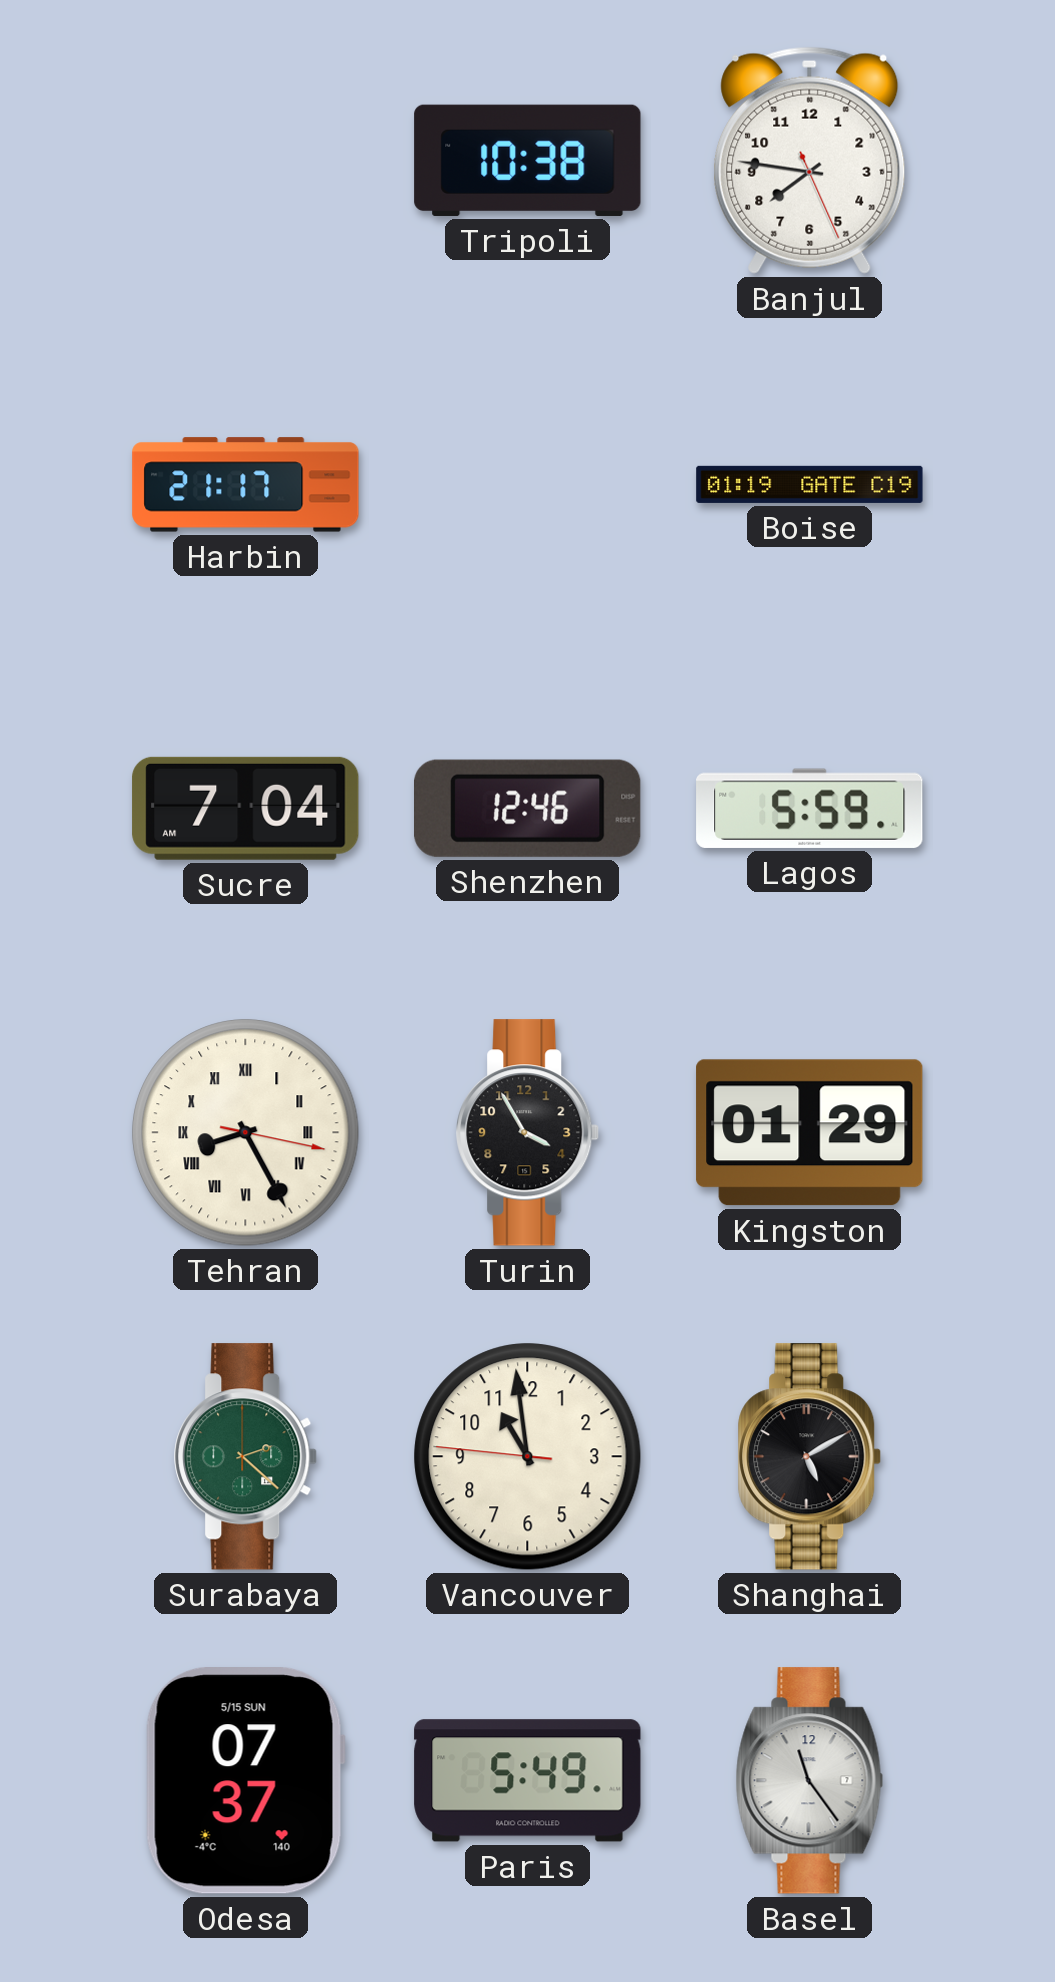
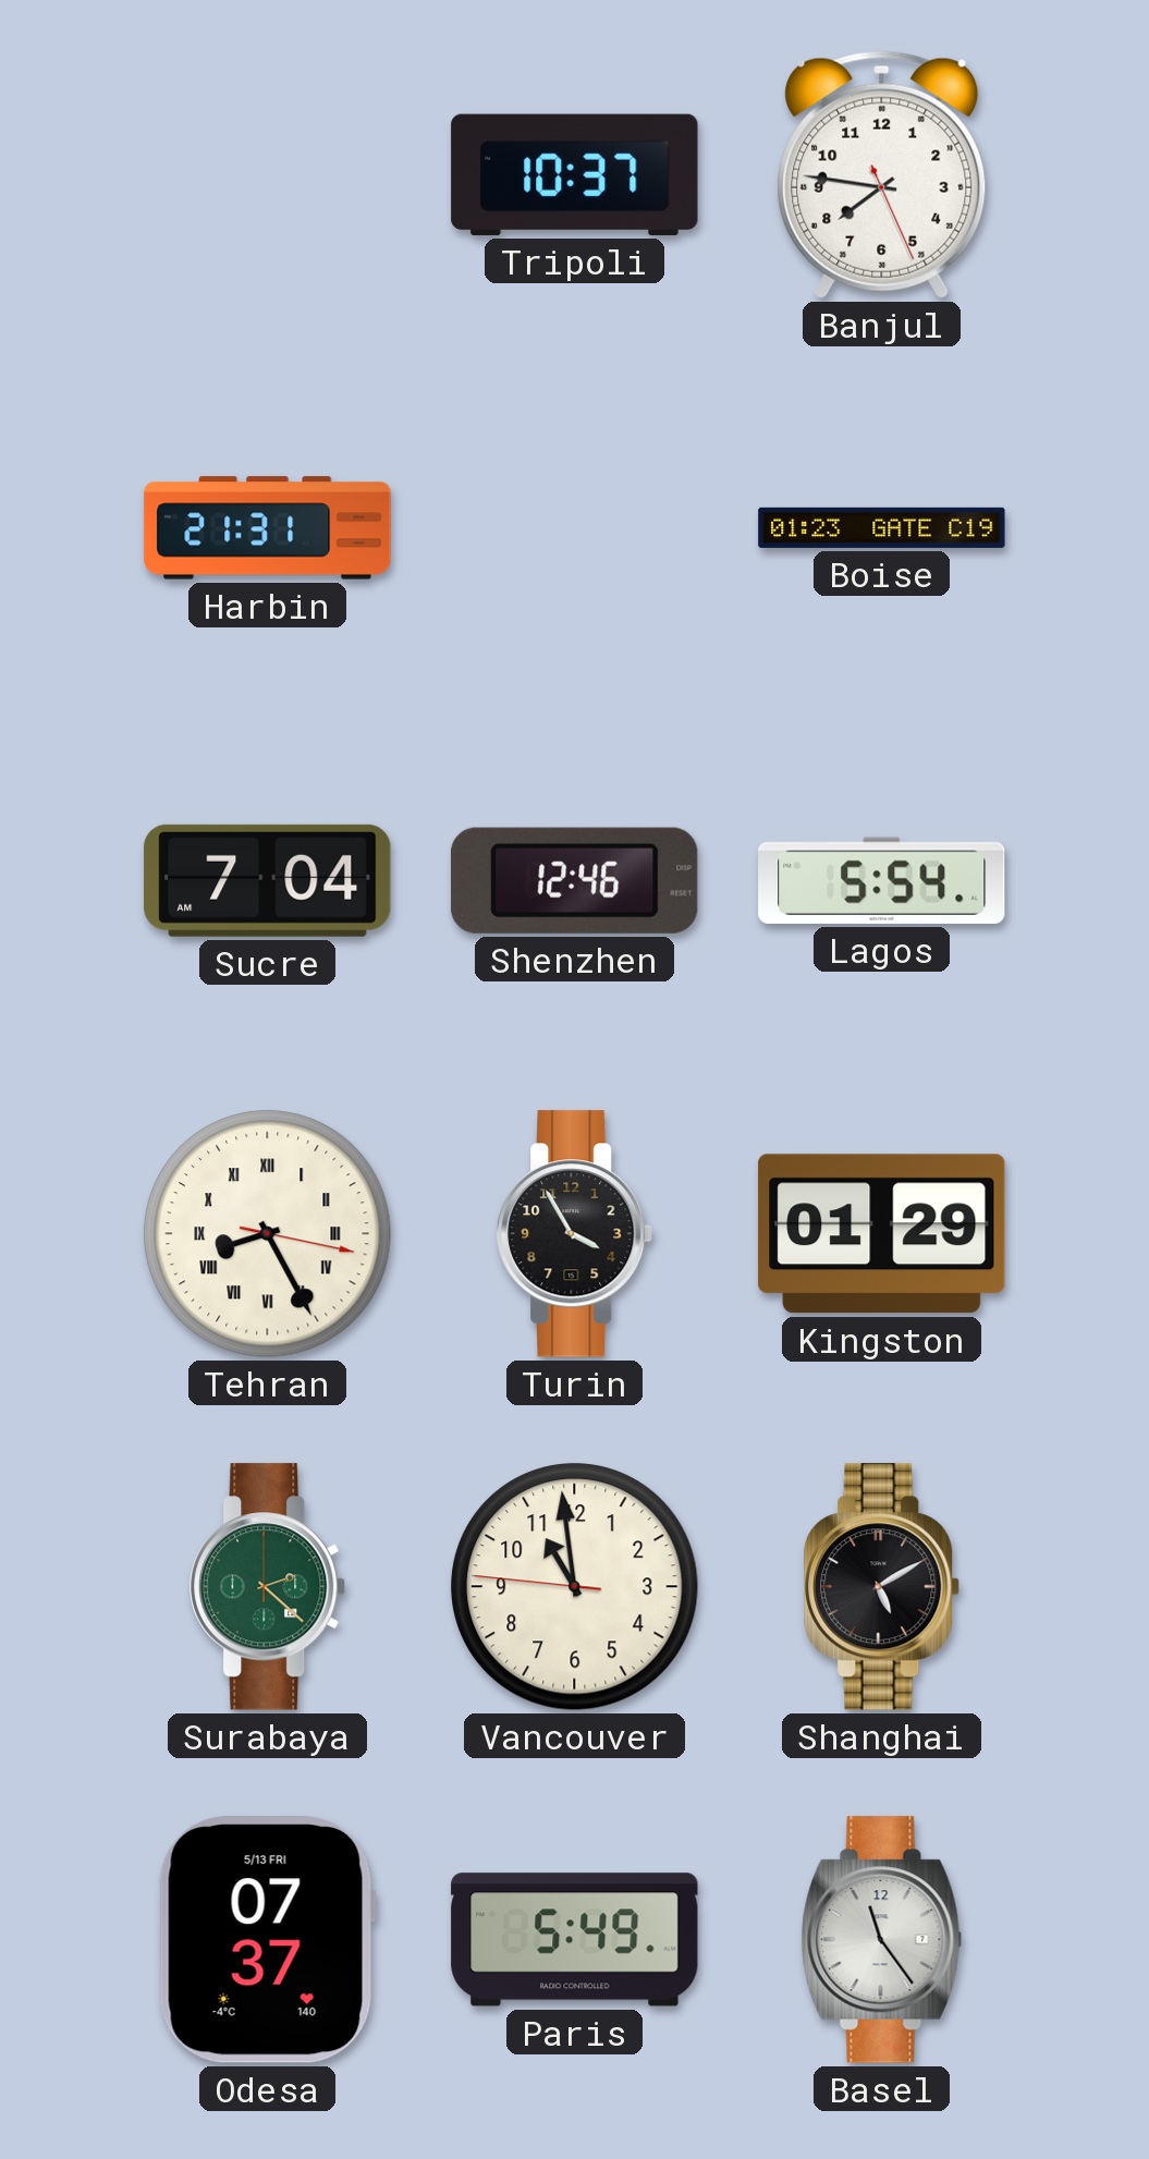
Tripoli: 10:38 -> 10:37 (575, 174)
Harbin: 21:17 -> 21:31 (268, 528)
Boise: 01:19 -> 01:23 (882, 527)
Lagos: 5:59 -> 5:54 (882, 880)
Odesa date: 5/15 SUN -> 5/13 FRI (267, 1940)
